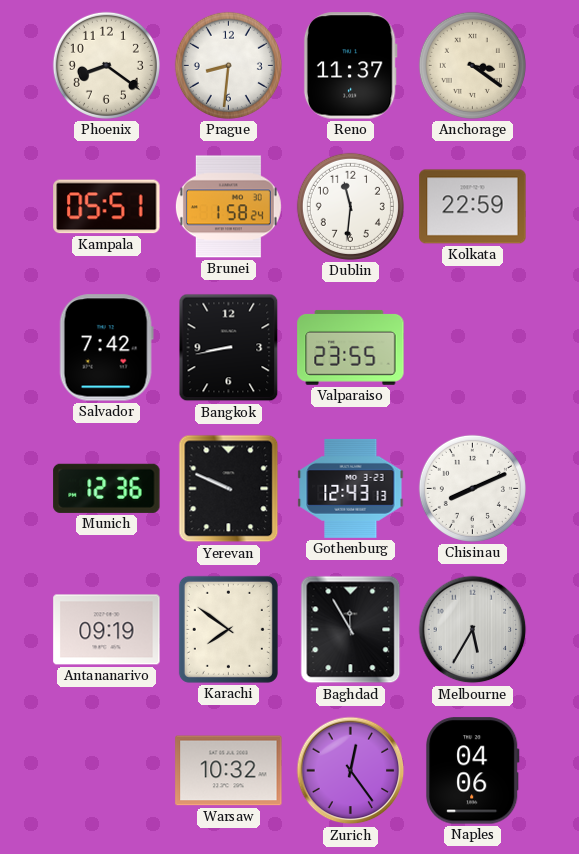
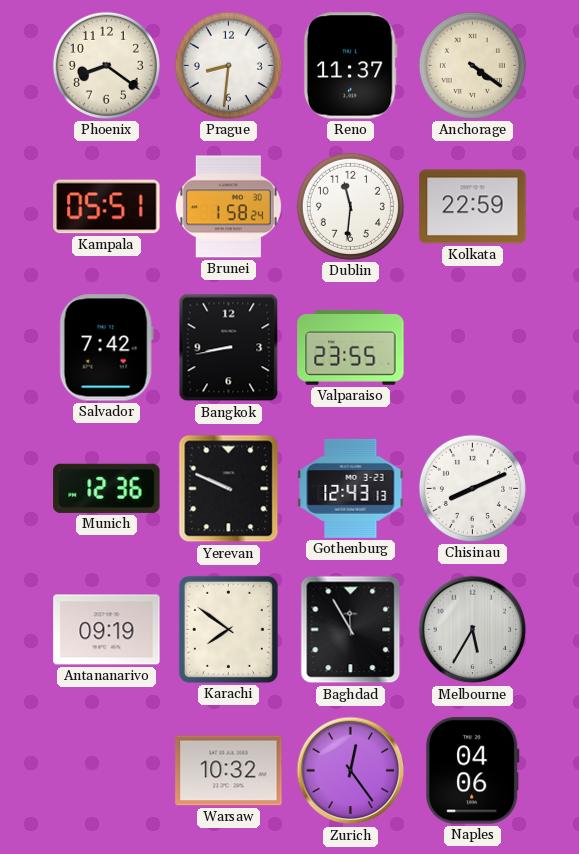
Anchorage: 3:21 -> 4:21 (472, 65)
